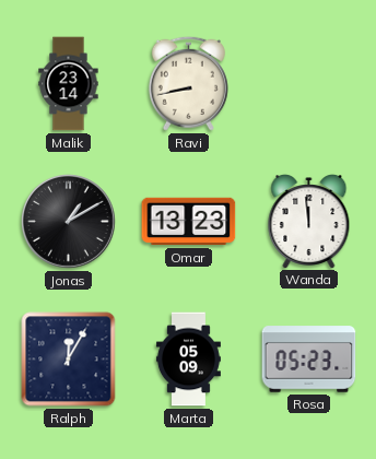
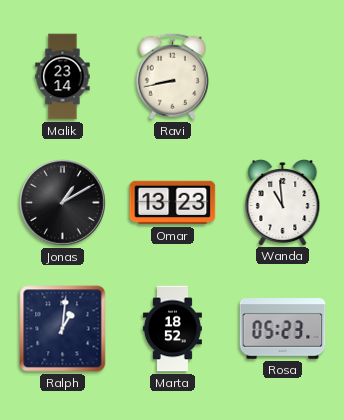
Wanda: 11:59 -> 10:59 (283, 203)
Ralph: 12:05 -> 1:01 (63, 329)
Marta: 05:09 -> 18:52 (172, 329)
